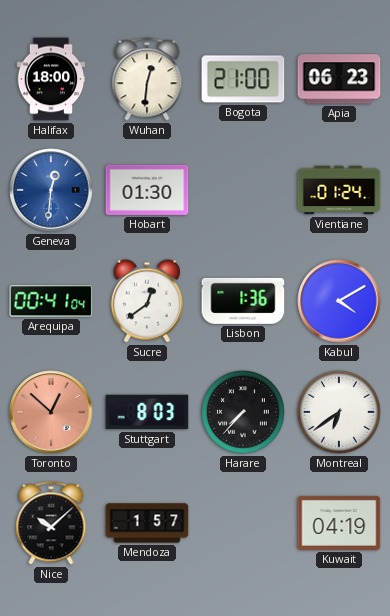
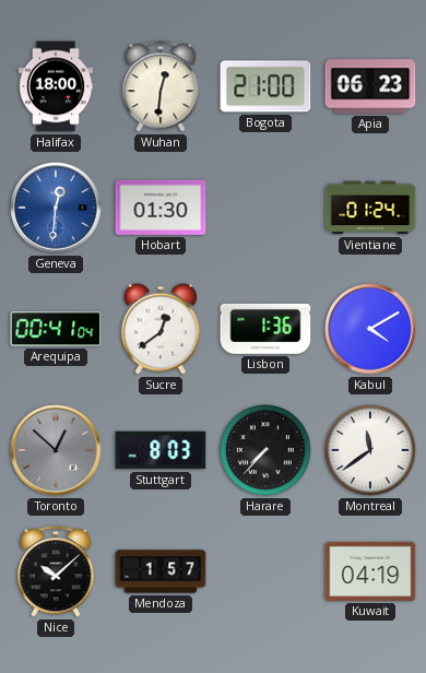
Toronto dial: salmon -> grey (56, 450)
Montreal: 6:39 -> 11:39 (370, 450)
